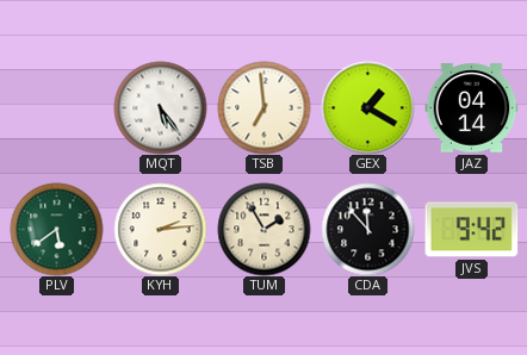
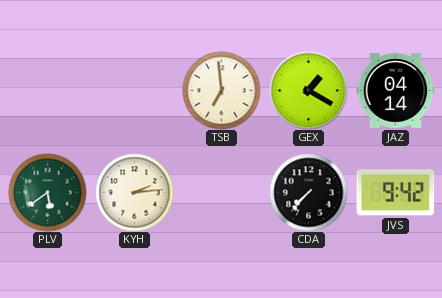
MQT: 5:24 -> none (160, 107)
TUM: 1:55 -> none (263, 229)
CDA: 11:53 -> 7:37 (308, 192)
